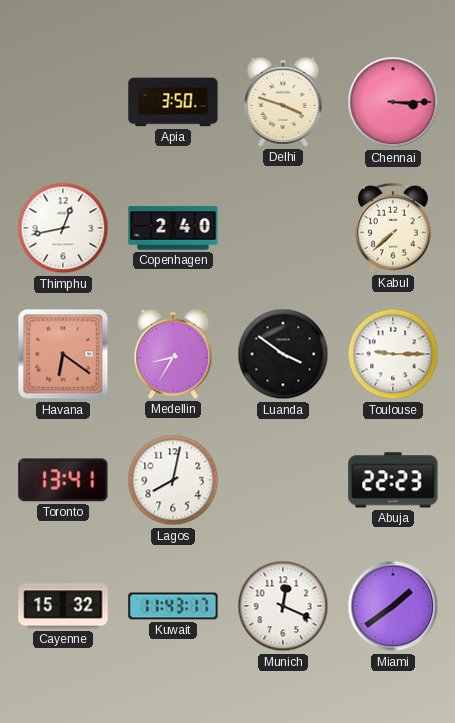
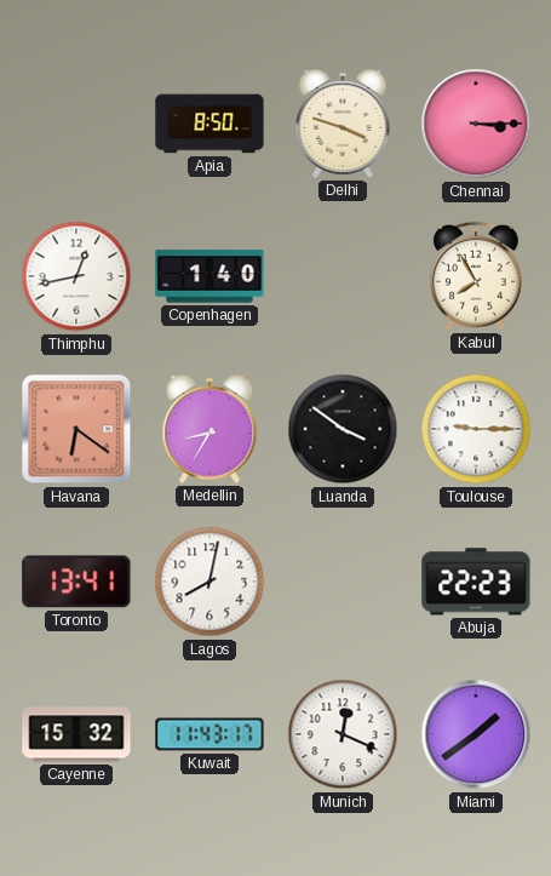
Apia: 3:50 -> 8:50 (210, 124)
Copenhagen: 2:40 -> 1:40 (210, 276)
Kabul: 7:38 -> 7:55 (476, 276)
